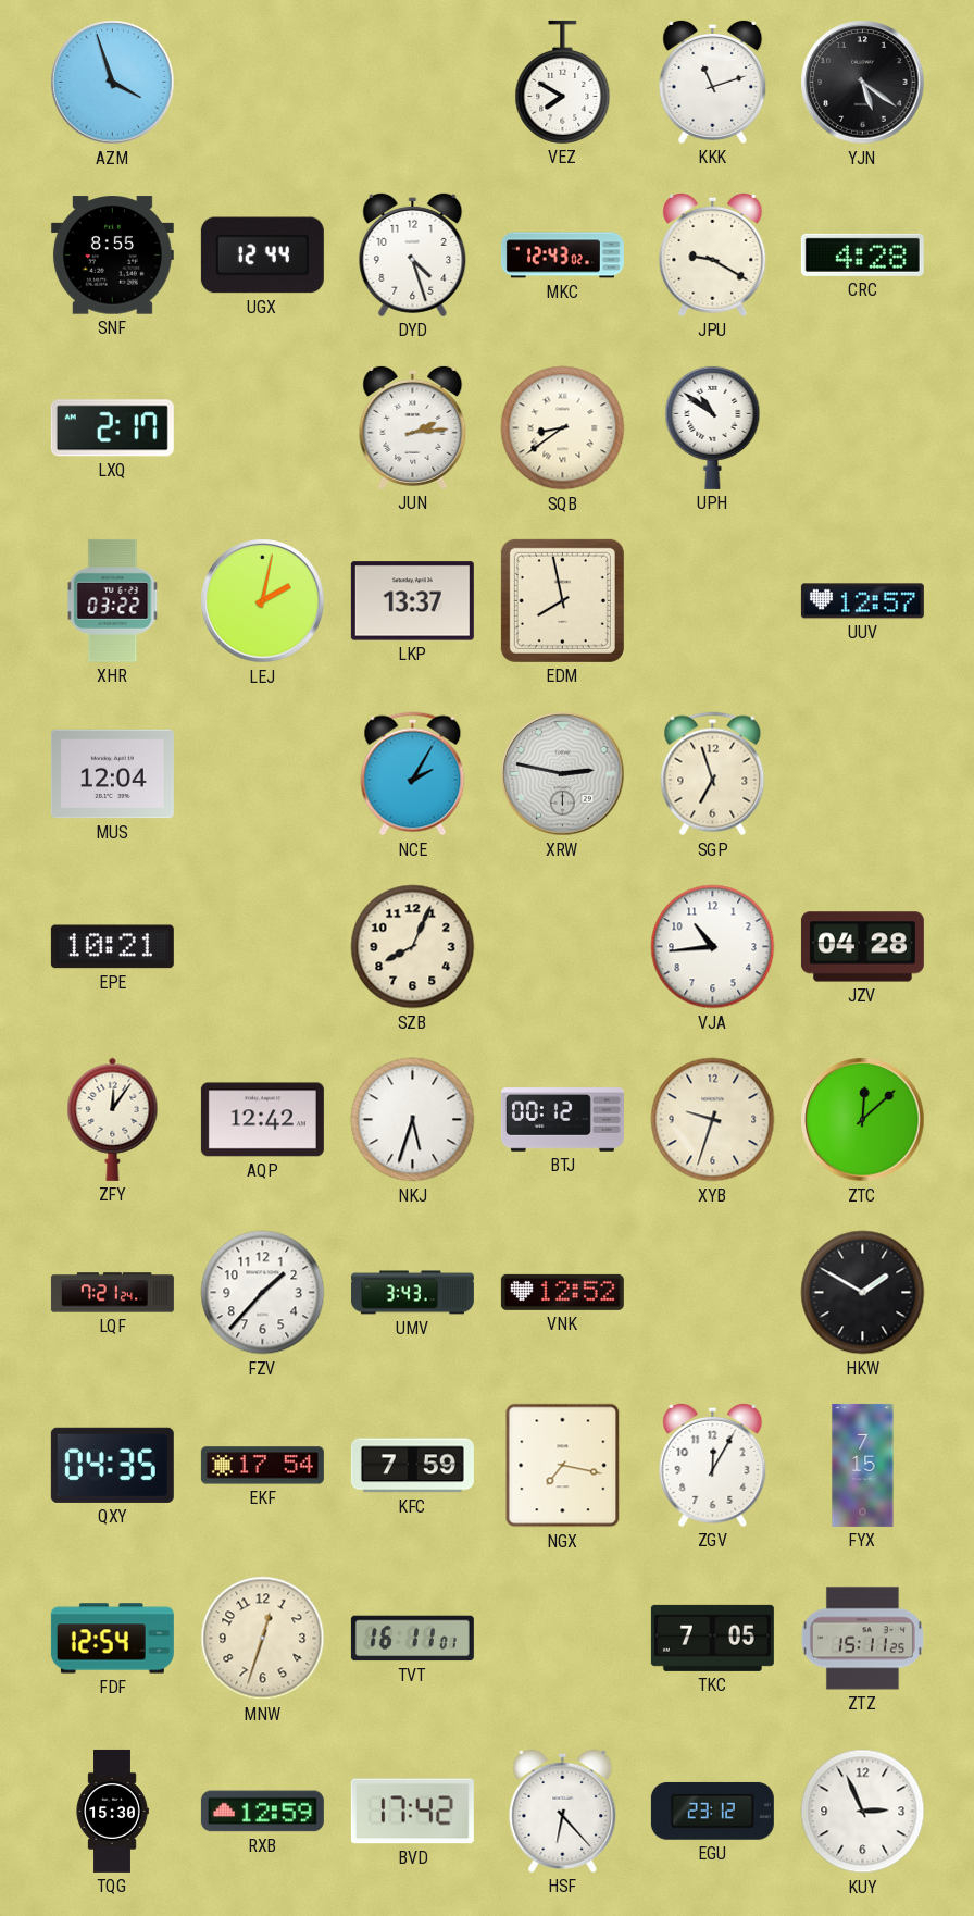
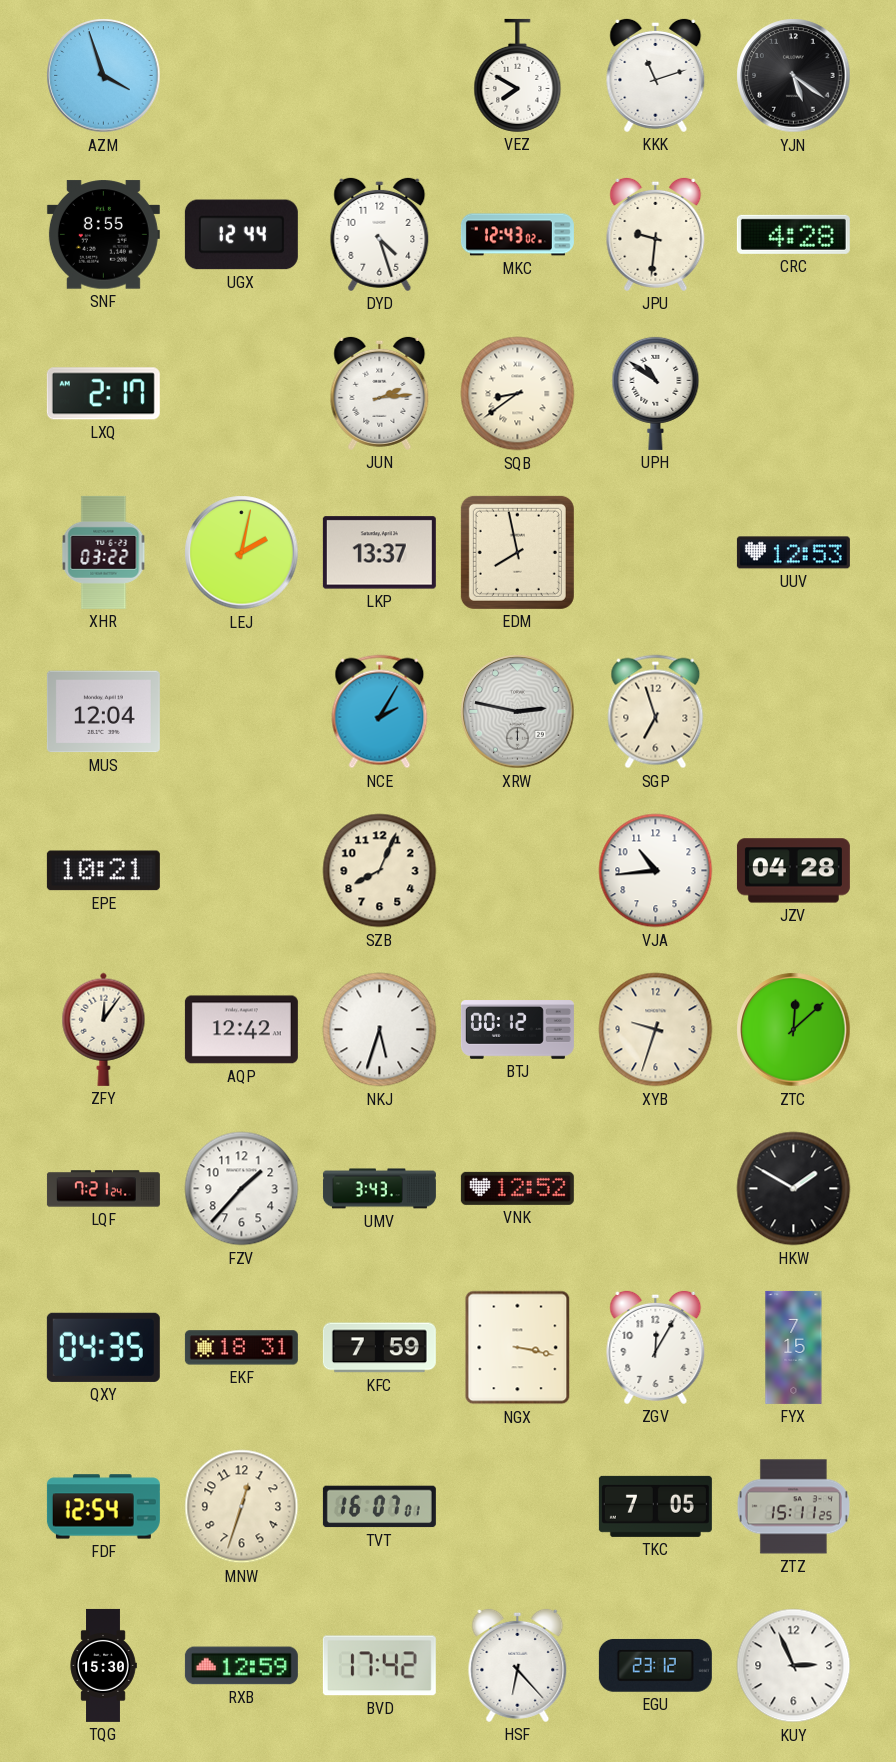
JPU: 9:20 -> 9:31 (656, 234)
UUV: 12:57 -> 12:53 (793, 553)
EKF: 17:54 -> 18:31 (241, 1348)
NGX: 7:17 -> 3:17 (518, 1348)
TVT: 16:11 -> 16:07 (379, 1507)
